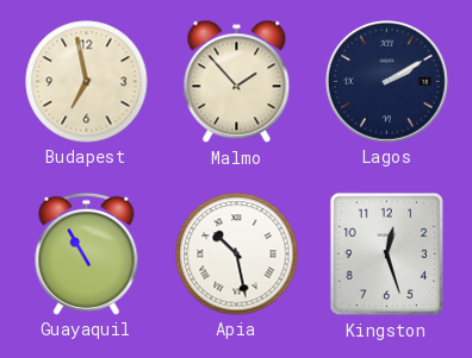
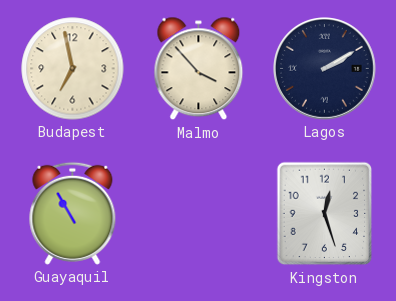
Malmo: 1:53 -> 3:53 (199, 69)
Apia: 10:28 -> none (237, 255)
